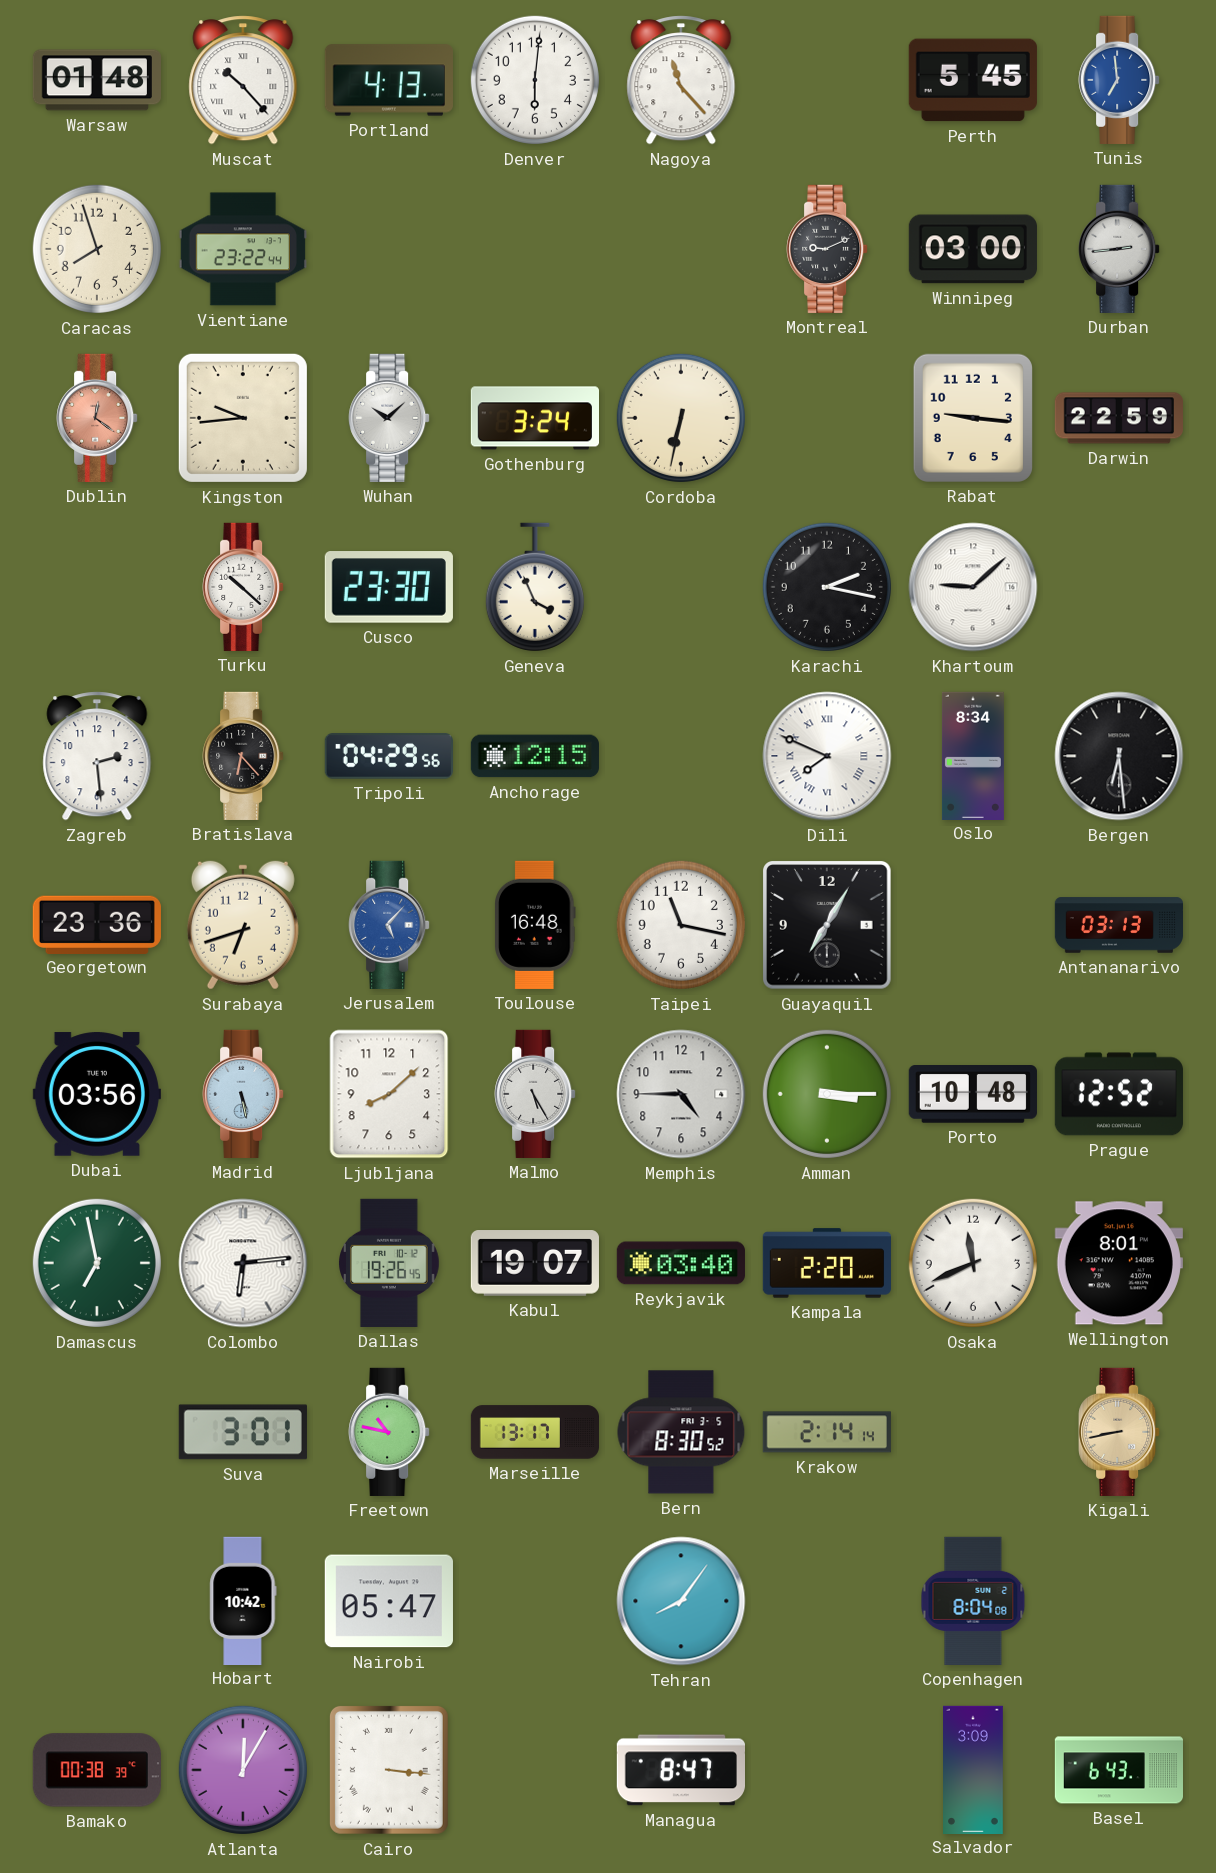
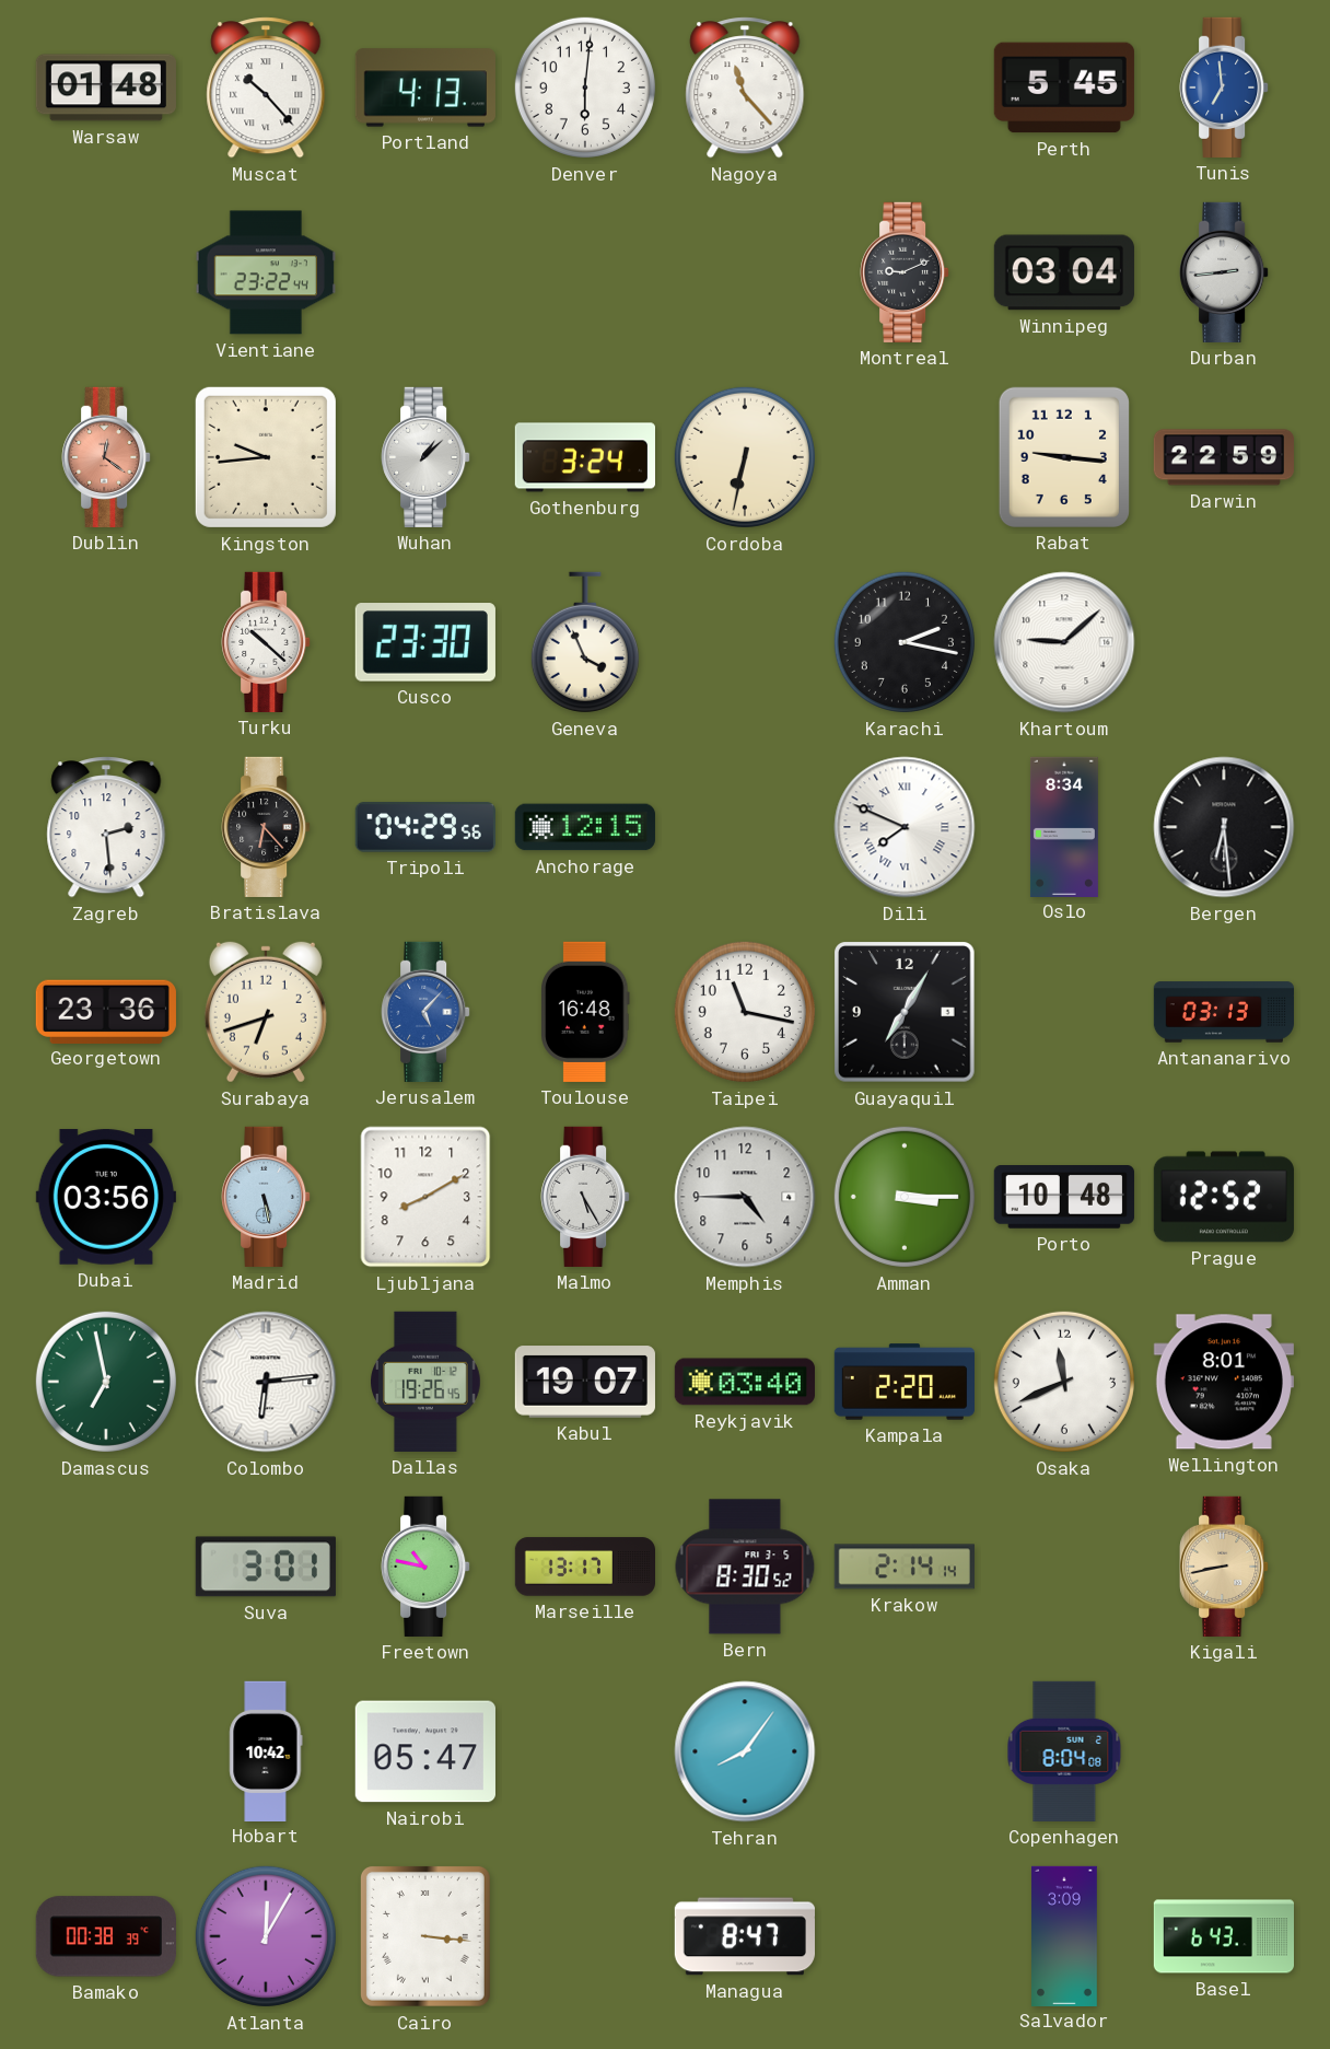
Caracas: 7:57 -> none (97, 249)
Winnipeg: 03:00 -> 03:04 (1064, 272)
Wuhan: 10:08 -> 1:08 (425, 457)
Ljubljana: 8:08 -> 8:10 (425, 1197)
